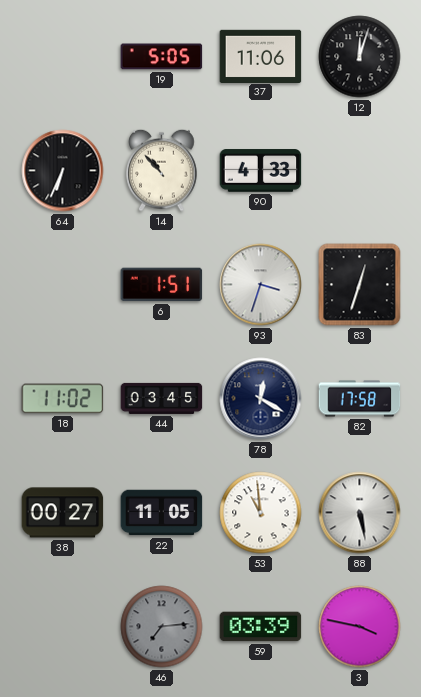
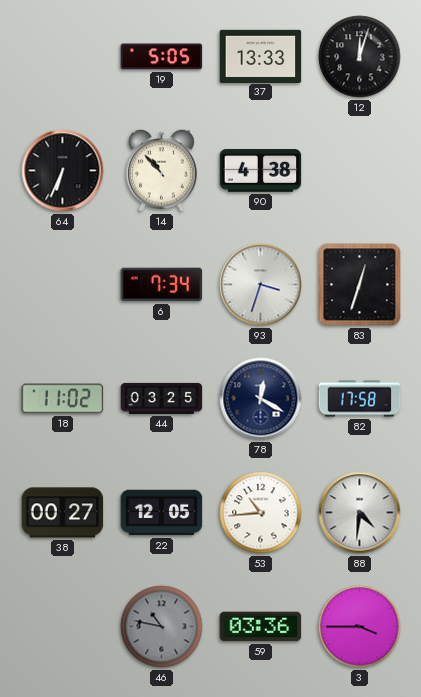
37: 11:06 -> 13:33 (261, 56)
90: 4:33 -> 4:38 (261, 171)
6: 1:51 -> 7:34 (162, 285)
44: 03:45 -> 03:25 (162, 398)
22: 11:05 -> 12:05 (162, 513)
53: 10:59 -> 10:44 (261, 513)
88: 5:28 -> 4:31 (360, 513)
46: 7:14 -> 10:47 (162, 627)
59: 03:39 -> 03:36 (261, 627)
3: 3:47 -> 3:45 (360, 627)
